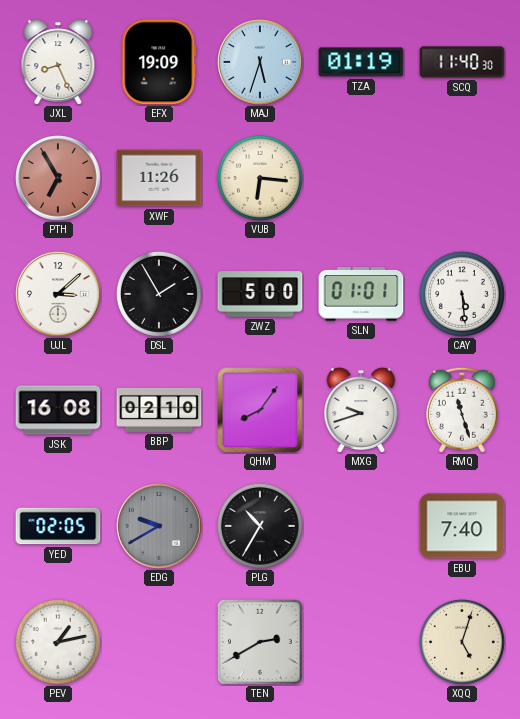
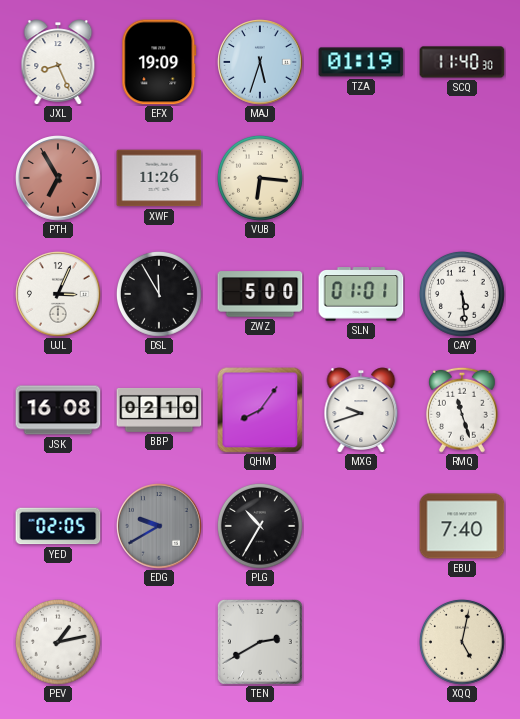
UJL: 3:08 -> 3:04 (58, 294)
DSL: 1:55 -> 11:55 (159, 294)
XQQ: 5:03 -> 5:02 (462, 642)
